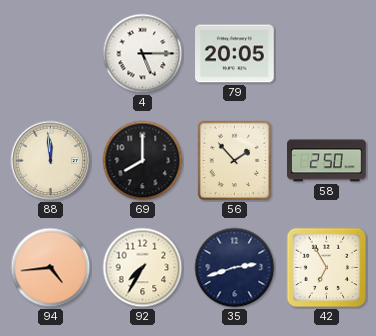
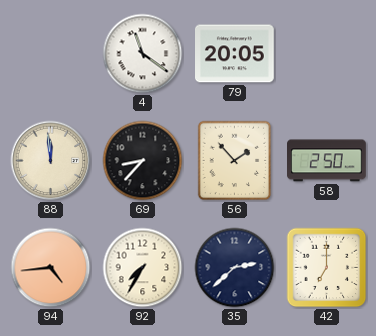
4: 5:15 -> 11:21 (143, 54)
69: 8:00 -> 8:37 (143, 161)
35: 2:42 -> 2:38 (235, 268)
42: 6:55 -> 7:00 (327, 268)
